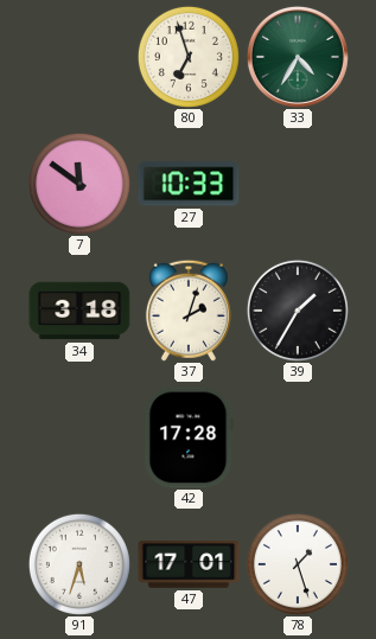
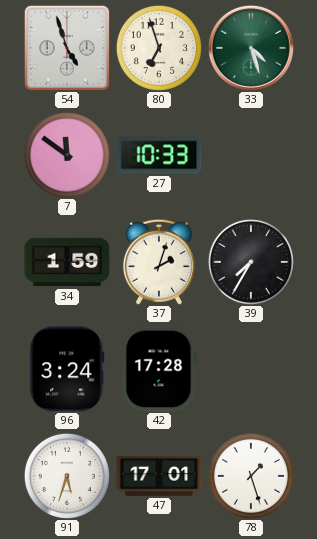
54: none -> 4:57 (67, 48)
33: 4:35 -> 4:27 (251, 48)
34: 3:18 -> 1:59 (67, 262)
39: 1:35 -> 7:35 (251, 262)
96: none -> 3:24 (67, 369)
